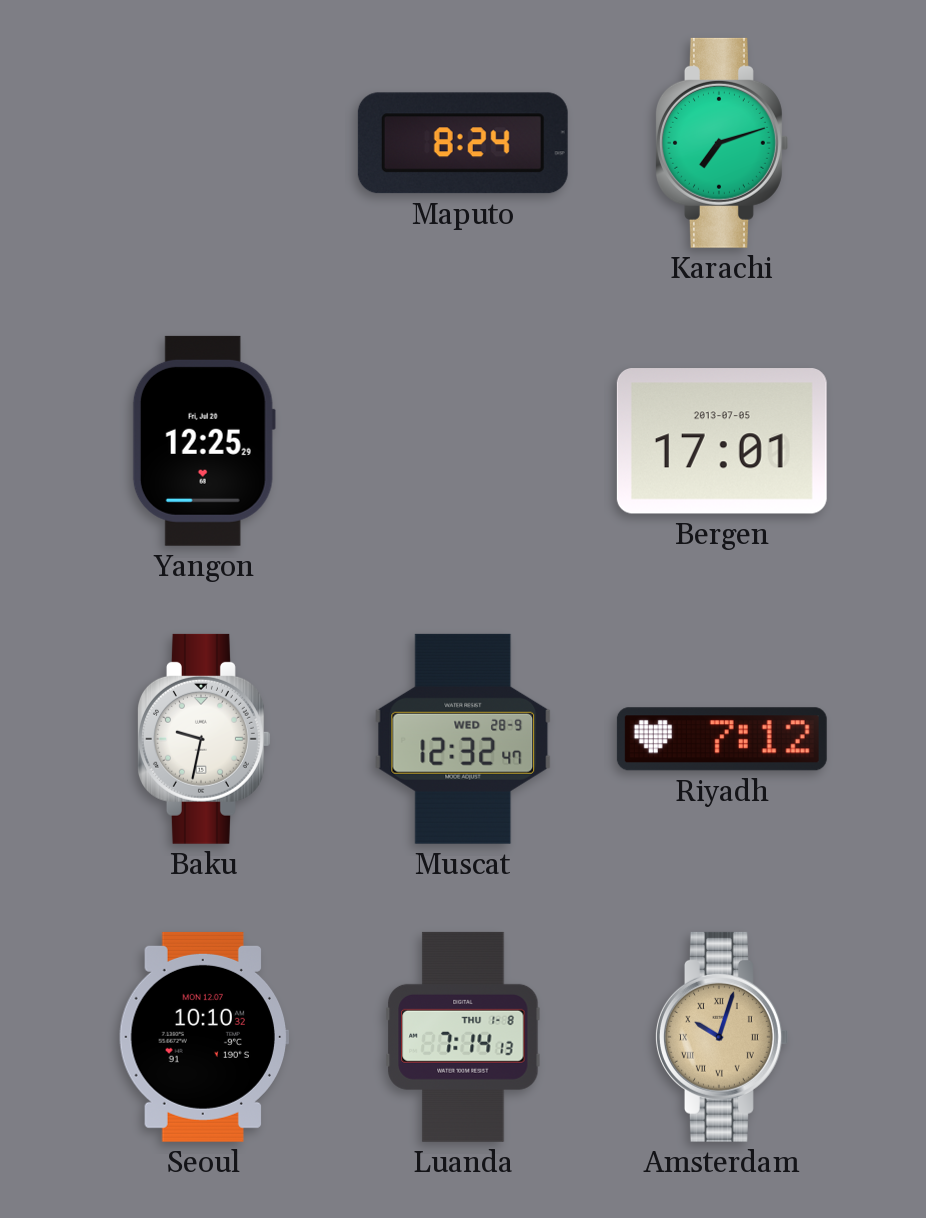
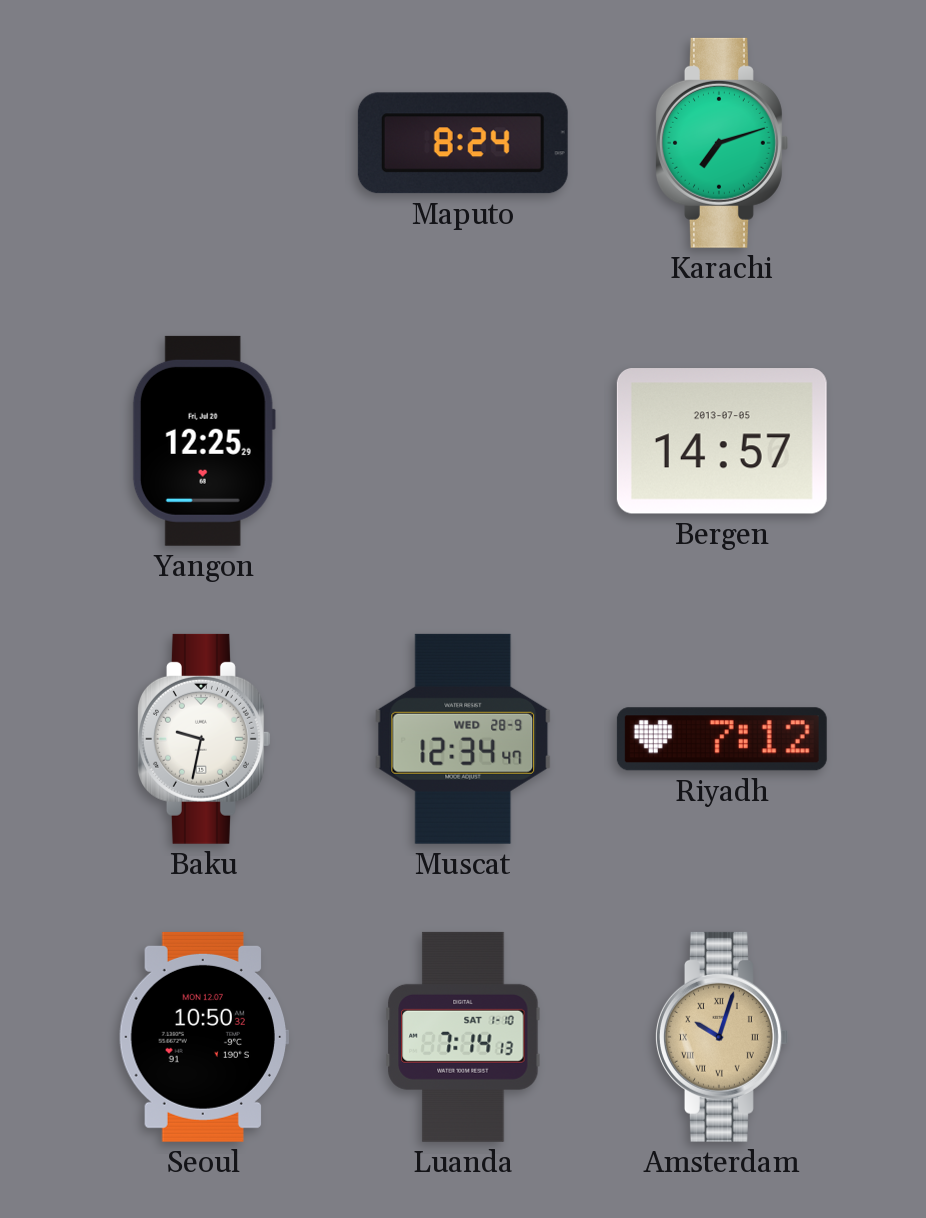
Bergen: 17:01 -> 14:57 (722, 441)
Muscat: 12:32 -> 12:34 (463, 739)
Seoul: 10:10 -> 10:50 (204, 1037)
Luanda date: THU 1-8 -> SAT 1-10 (463, 1037)
